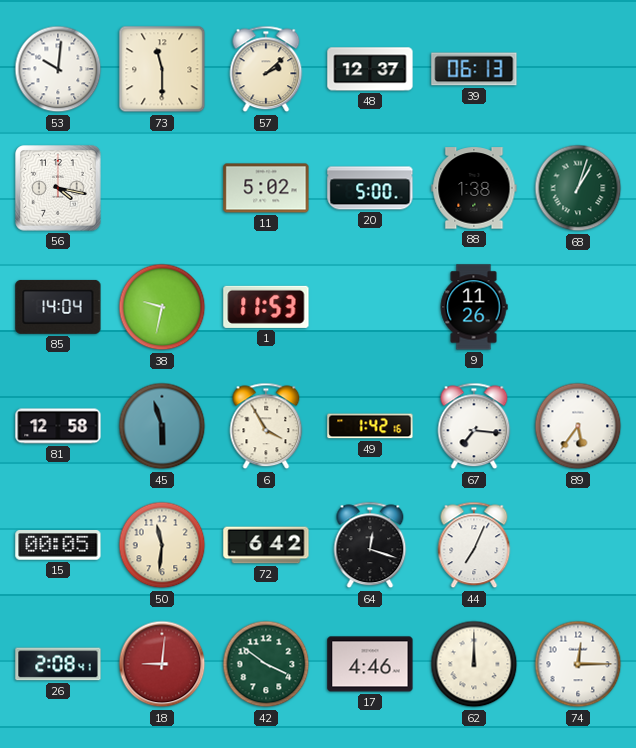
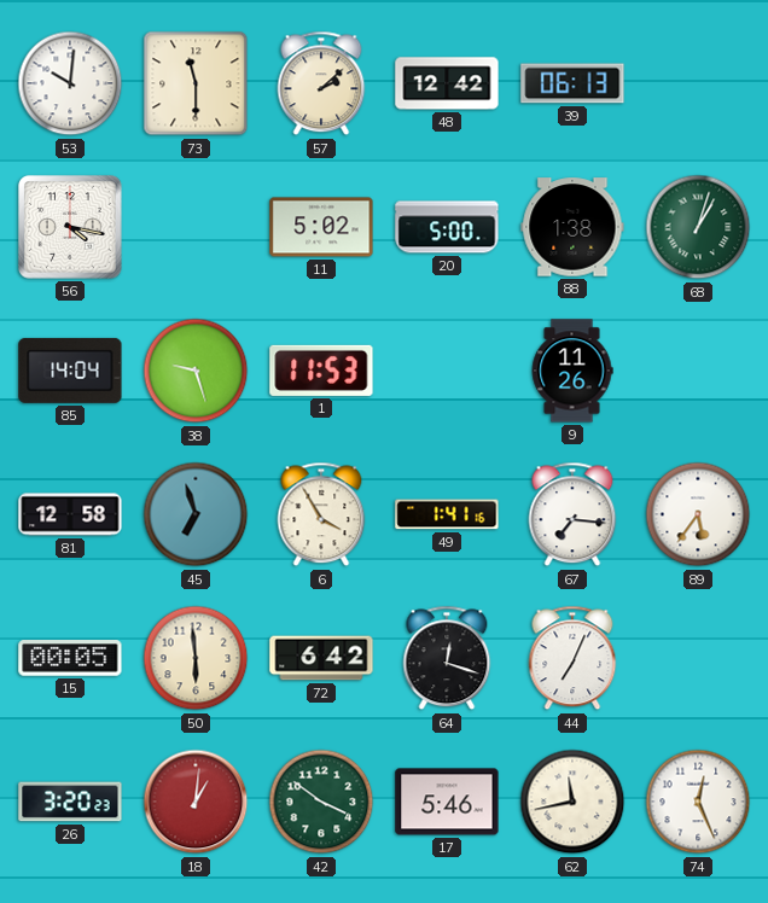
48: 12:37 -> 12:42 (447, 83)
38: 9:32 -> 9:27 (196, 371)
45: 5:57 -> 6:57 (196, 514)
49: 1:42 -> 1:41 (447, 514)
50: 11:31 -> 5:59 (196, 658)
26: 2:08 -> 3:20 (70, 802)
18: 9:01 -> 1:01 (196, 802)
17: 4:46 -> 5:46 (447, 802)
62: 12:00 -> 11:43 (572, 802)
74: 12:15 -> 12:26 (698, 802)
